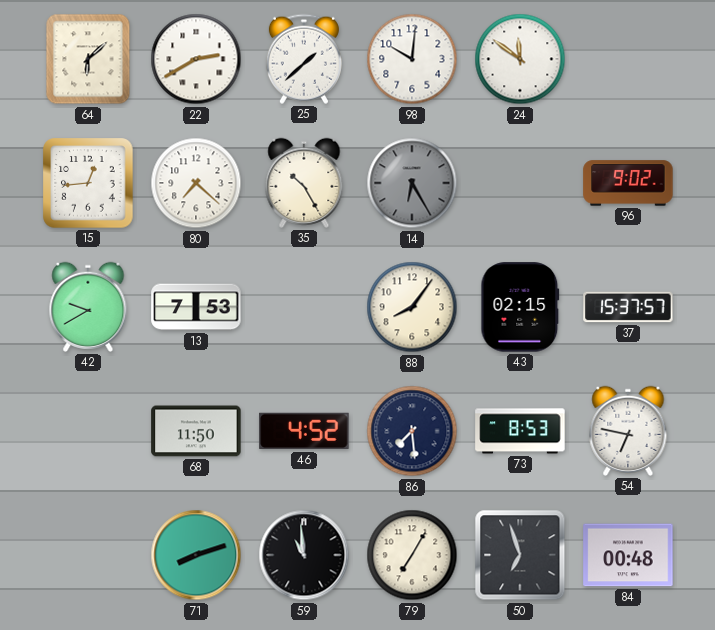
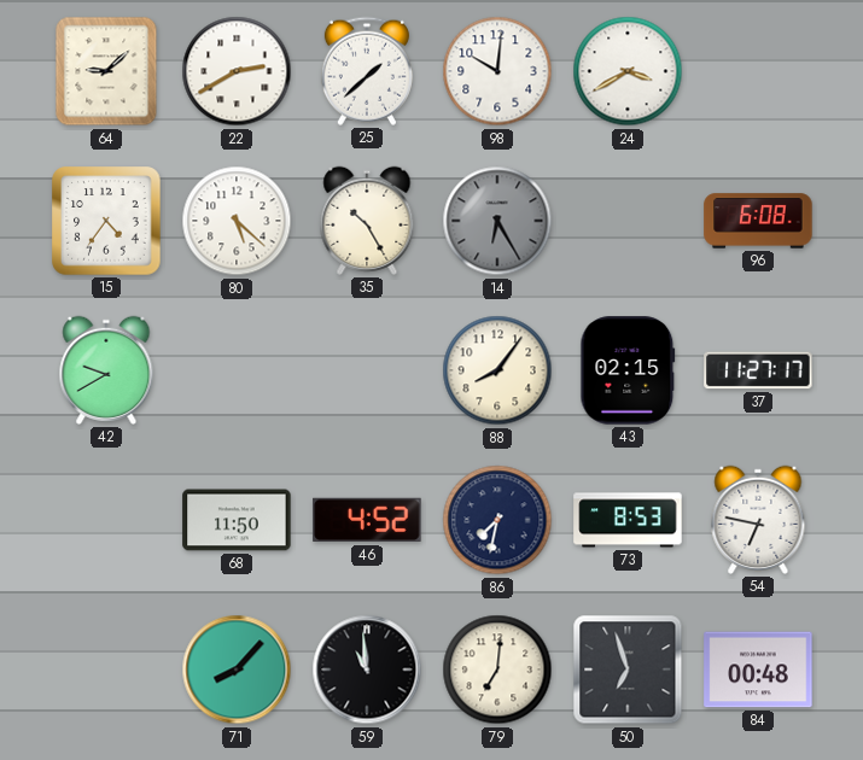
64: 6:08 -> 9:08 (106, 71)
24: 11:51 -> 3:40 (628, 71)
15: 12:44 -> 4:36 (106, 221)
80: 7:22 -> 5:22 (237, 221)
96: 9:02 -> 6:08 (758, 221)
13: 7:53 -> none (196, 307)
37: 15:37 -> 11:27 (758, 370)
86: 7:29 -> 7:32 (497, 520)
71: 8:12 -> 8:07 (237, 670)
79: 7:05 -> 7:01 (497, 670)
